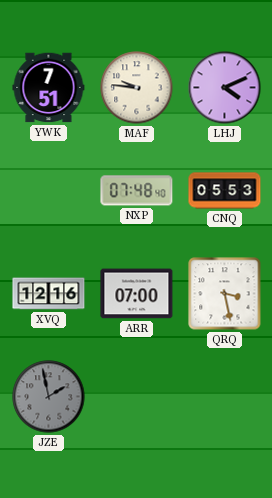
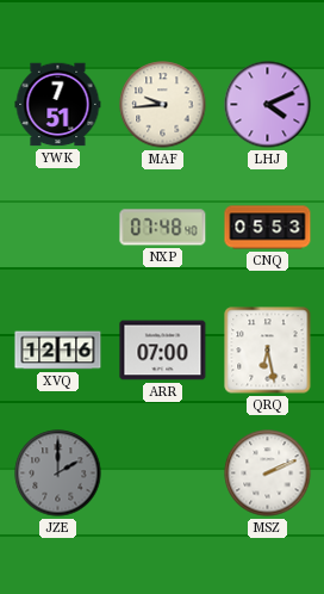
MAF: 9:46 -> 9:44 (163, 105)
QRQ: 3:28 -> 6:28 (268, 351)
JZE: 1:58 -> 2:00 (58, 474)
MSZ: none -> 2:11 (268, 474)
